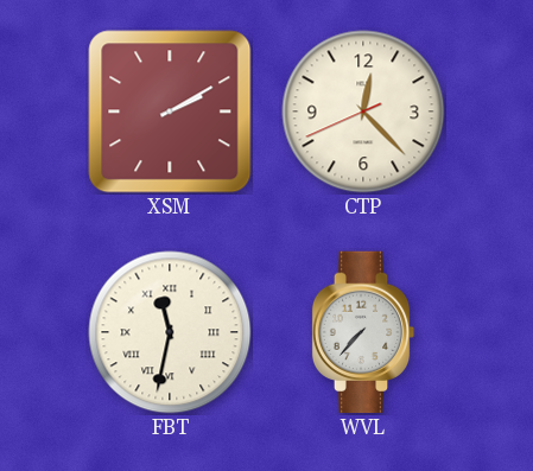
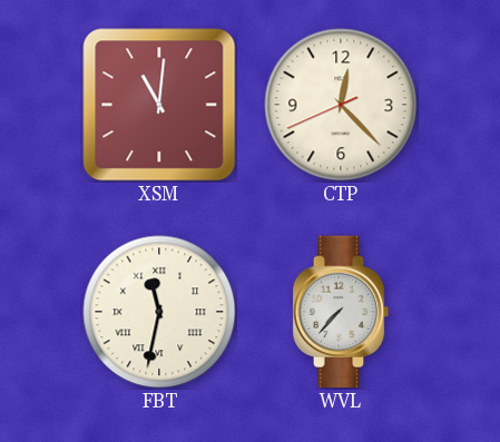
XSM: 2:10 -> 11:01 (159, 105)
